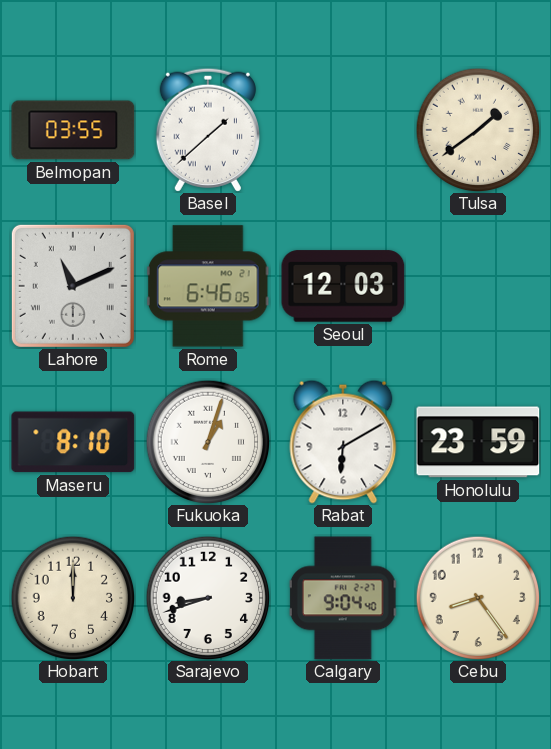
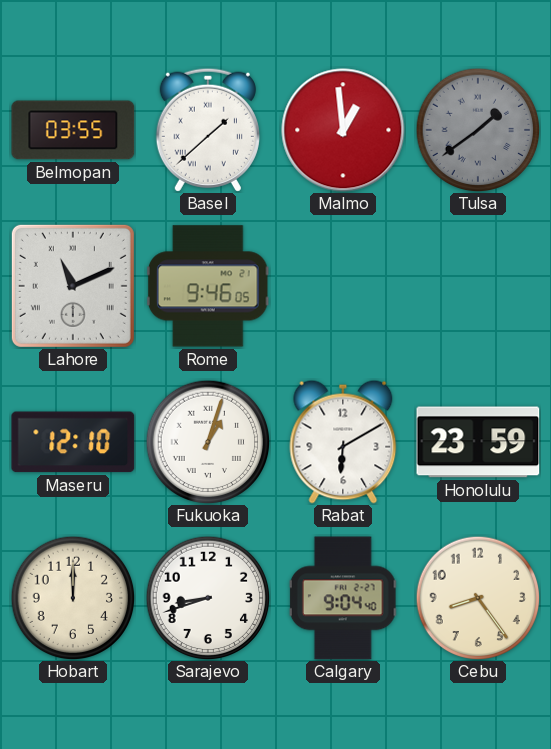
Malmo: none -> 12:59 (343, 130)
Tulsa dial: cream -> grey (478, 130)
Rome: 6:46 -> 9:46 (208, 286)
Seoul: 12:03 -> none (343, 286)
Maseru: 8:10 -> 12:10 (73, 442)
